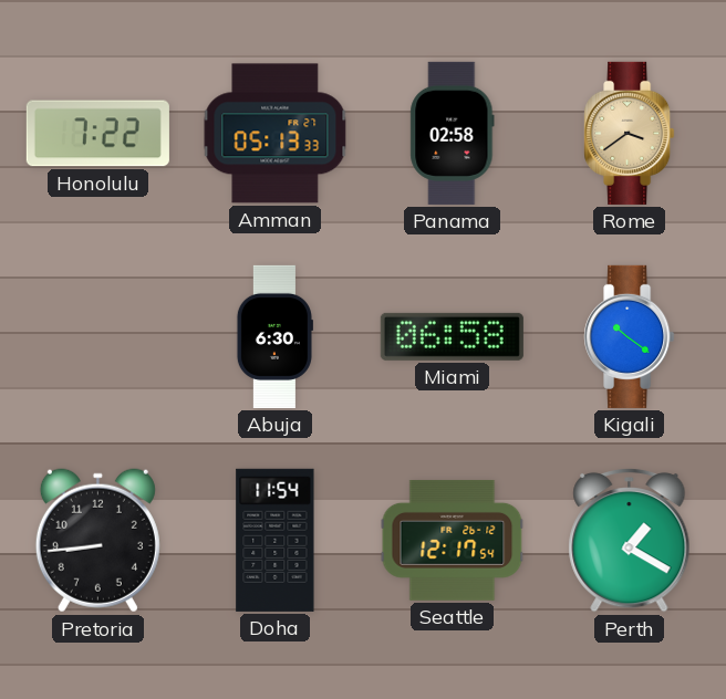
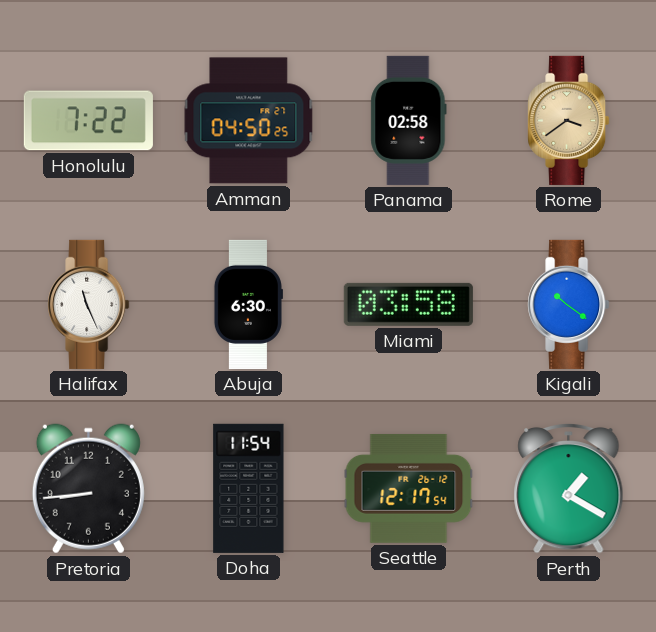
Amman: 05:13 -> 04:50 (249, 121)
Halifax: none -> 11:26 (89, 304)
Miami: 06:58 -> 03:58 (408, 304)
